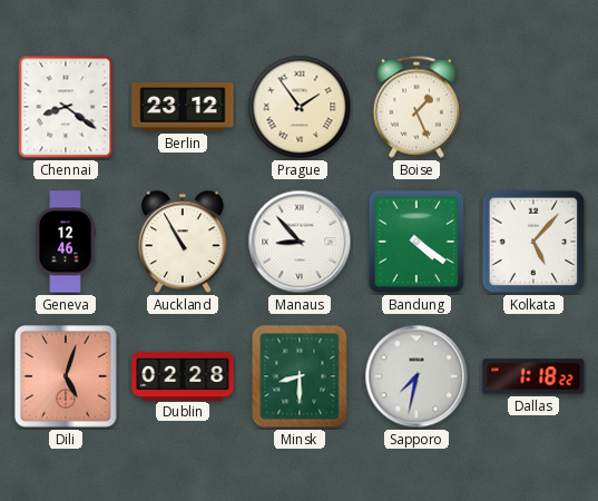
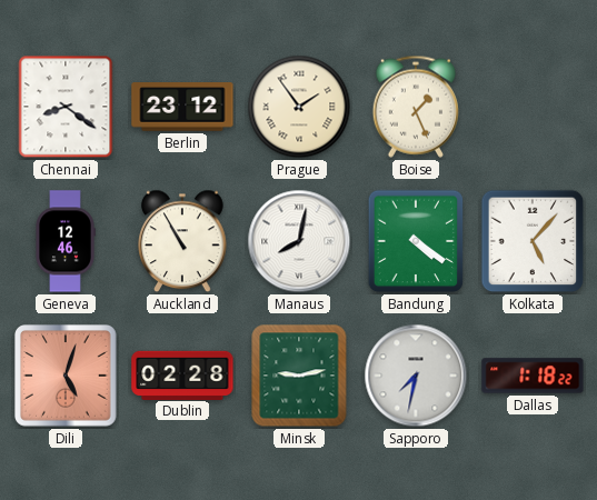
Manaus: 8:53 -> 8:02 (299, 241)
Minsk: 8:30 -> 9:13 (299, 376)
